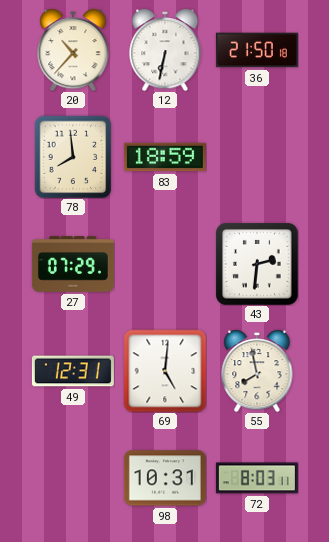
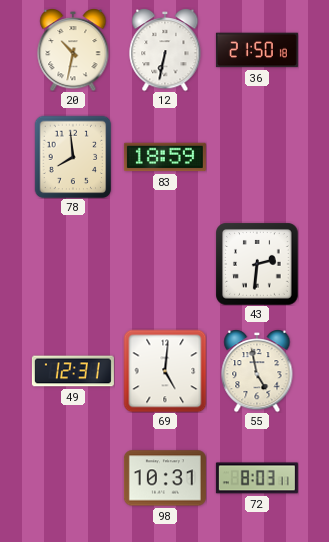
20: 10:37 -> 10:32 (73, 50)
27: 07:29 -> none (73, 264)
55: 7:58 -> 4:58 (257, 371)
